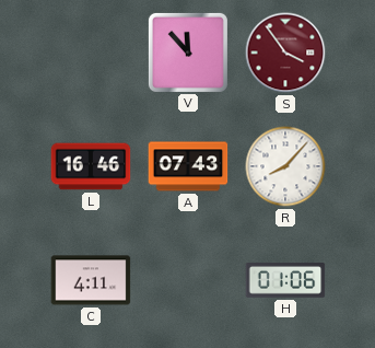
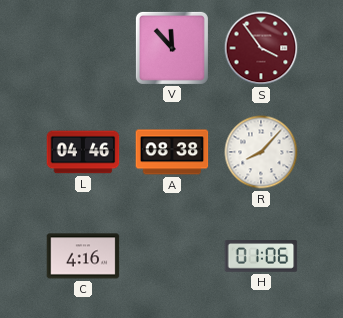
L: 16:46 -> 04:46 (83, 152)
A: 07:43 -> 08:38 (172, 152)
C: 4:11 -> 4:16 (83, 256)
